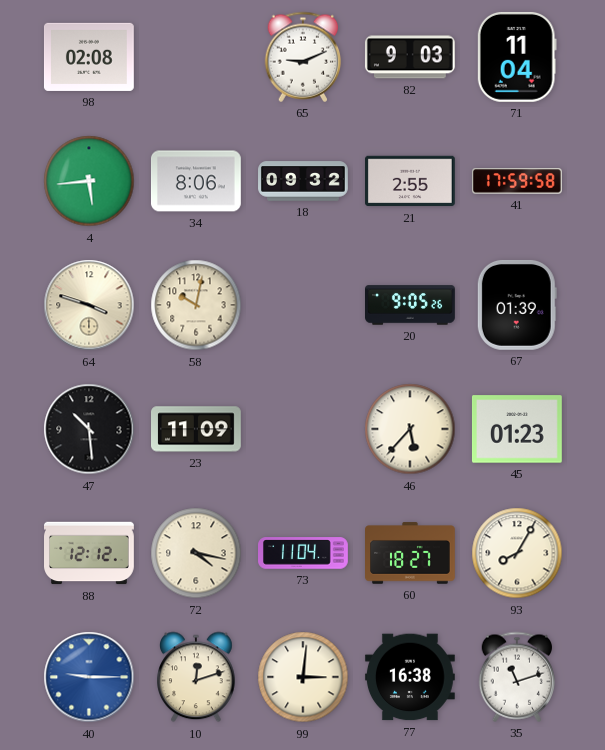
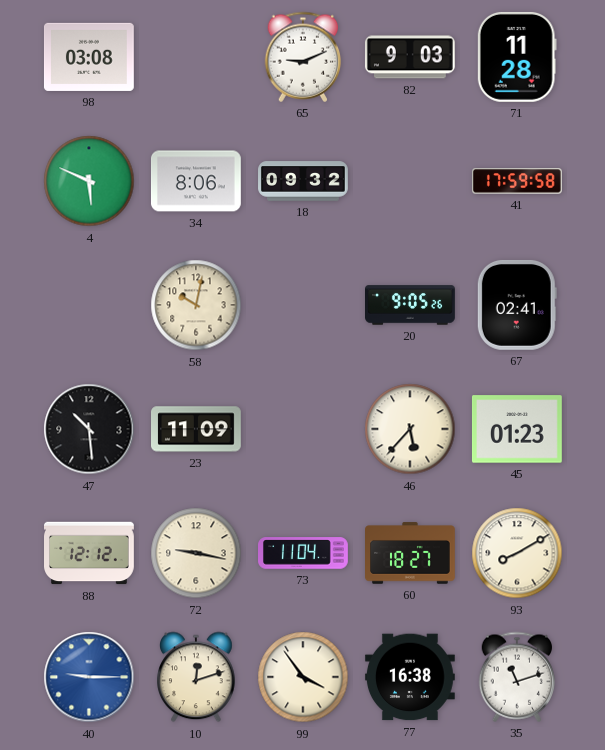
98: 02:08 -> 03:08 (89, 57)
71: 11:04 -> 11:28 (517, 57)
4: 5:44 -> 5:49 (89, 181)
21: 2:55 -> none (411, 181)
64: 3:48 -> none (89, 305)
67: 01:39 -> 02:41 (517, 305)
72: 4:17 -> 9:17 (196, 553)
93: 8:05 -> 8:10 (517, 553)
99: 3:01 -> 3:54 (303, 677)
